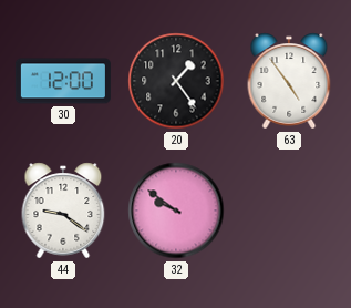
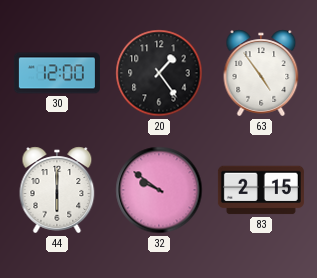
44: 9:21 -> 6:00 (57, 190)
83: none -> 2:15 (261, 190)
